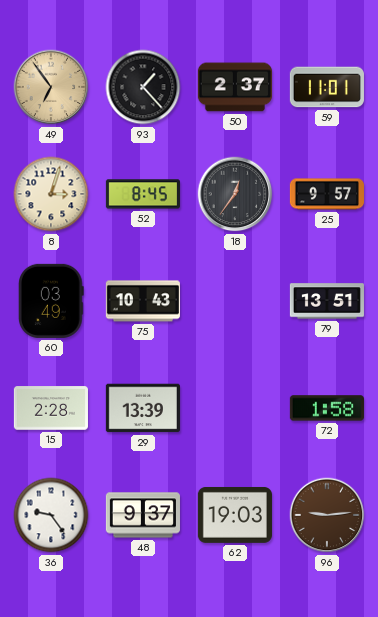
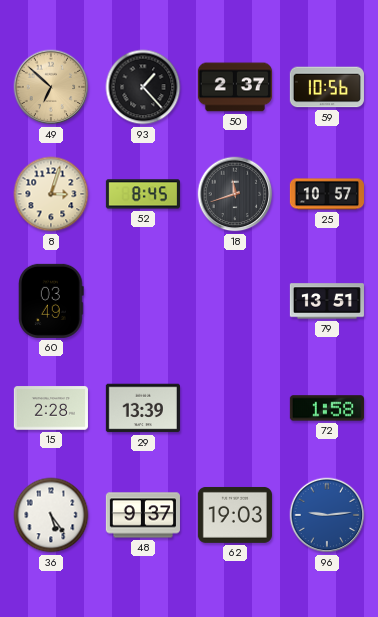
49: 6:54 -> 6:52 (51, 87)
59: 11:01 -> 10:56 (327, 87)
18: 12:36 -> 11:42 (235, 194)
25: 9:57 -> 10:57 (327, 194)
75: 10:43 -> none (143, 301)
36: 9:24 -> 5:24 (51, 515)
96 dial: brown -> blue (327, 515)
